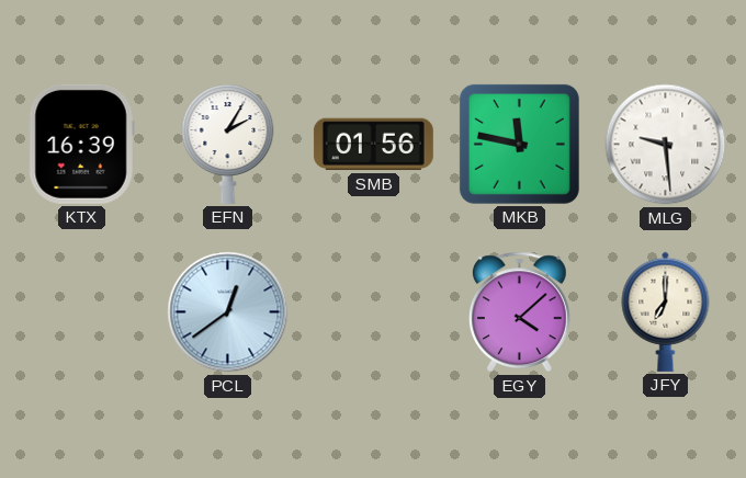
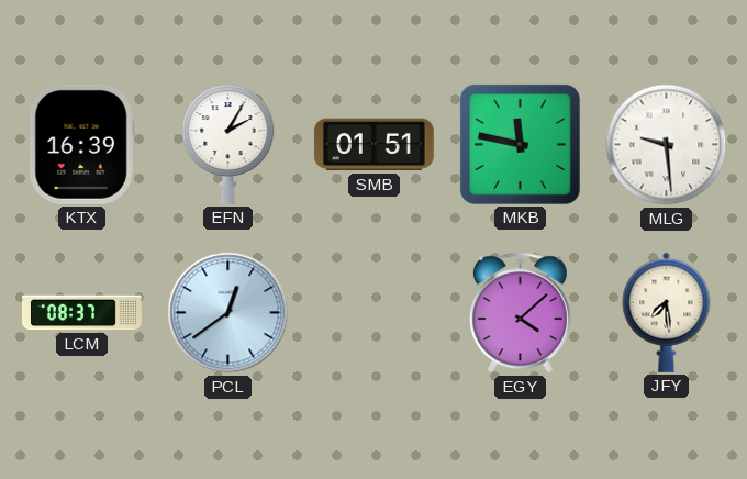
SMB: 01:56 -> 01:51 (374, 145)
LCM: none -> 08:37 (81, 313)
JFY: 7:00 -> 7:29 (667, 312)
